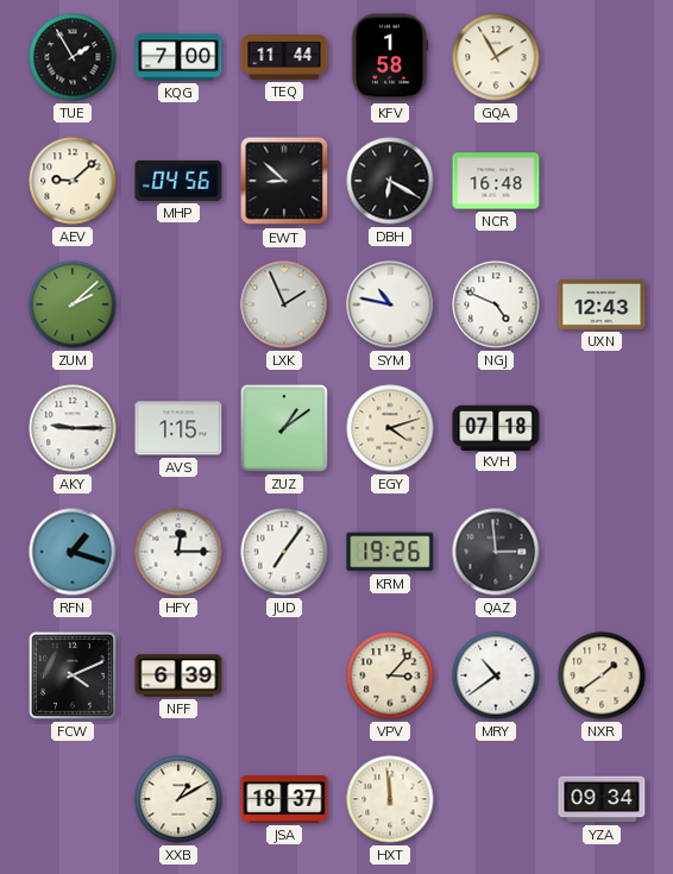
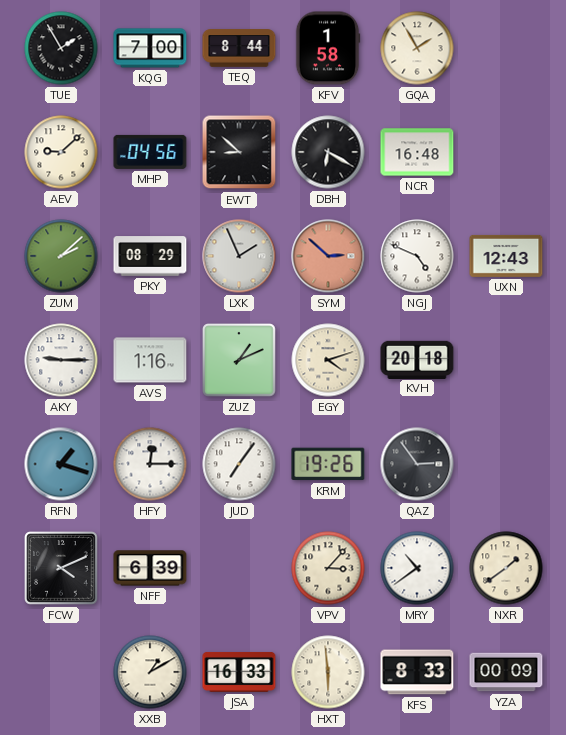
TEQ: 11:44 -> 8:44 (239, 48)
PKY: none -> 08:29 (150, 256)
SYM: 10:47 -> 2:52 (328, 256)
SYM dial: white -> salmon (328, 256)
AVS: 1:15 -> 1:16 (150, 360)
ZUZ: 1:09 -> 1:11 (240, 361)
KVH: 07:18 -> 20:18 (417, 359)
QAZ: 2:59 -> 2:54 (417, 464)
JSA: 18:37 -> 16:33 (239, 672)
HXT: 11:59 -> 5:59 (328, 672)
KFS: none -> 8:33 (417, 672)
YZA: 09:34 -> 00:09 (506, 672)
